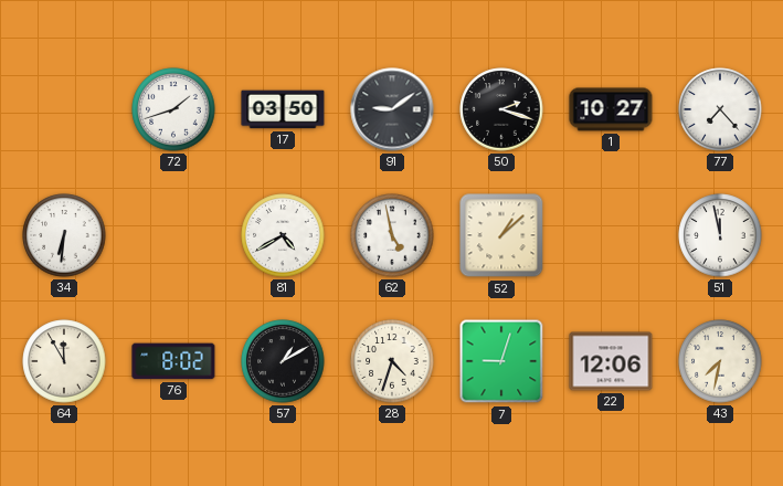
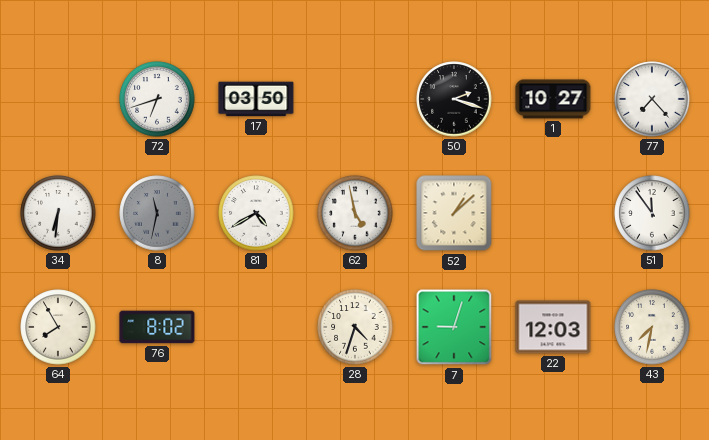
72: 1:42 -> 6:42 (157, 99)
91: 9:09 -> none (392, 109)
8: none -> 11:32 (157, 213)
51: 11:58 -> 11:54 (652, 213)
64: 11:55 -> 7:55 (58, 327)
57: 1:10 -> none (283, 361)
22: 12:06 -> 12:03 (553, 327)
